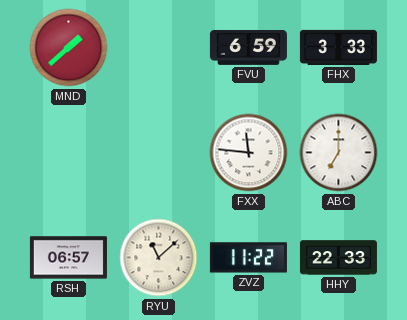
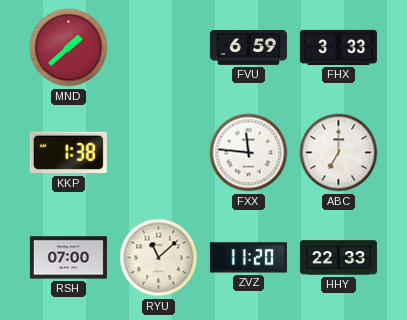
KKP: none -> 1:38 (68, 153)
RSH: 06:57 -> 07:00 (68, 258)
ZVZ: 11:22 -> 11:20 (248, 258)
